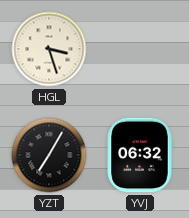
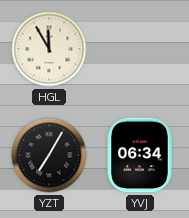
HGL: 3:27 -> 11:55 (49, 49)
YVJ: 06:32 -> 06:34 (140, 155)
